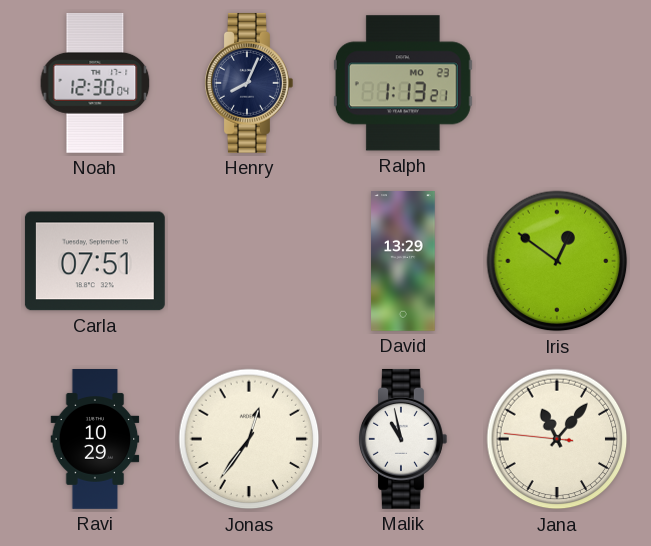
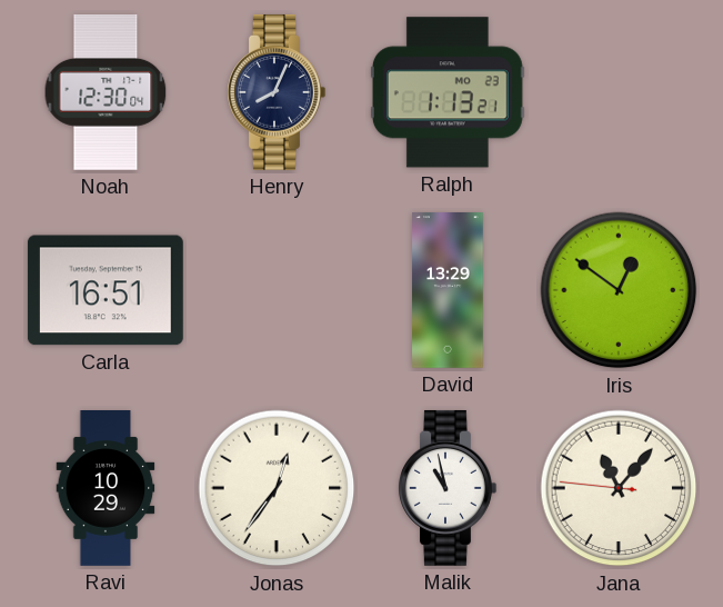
Carla: 07:51 -> 16:51 (106, 290)
